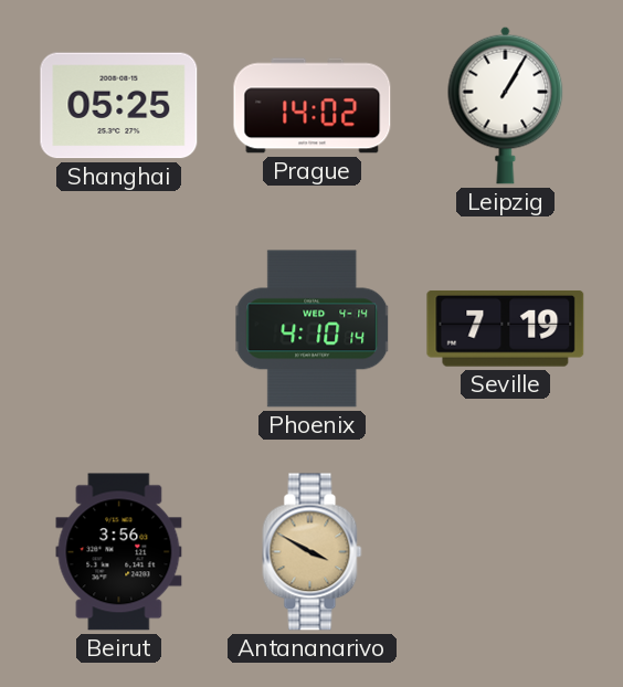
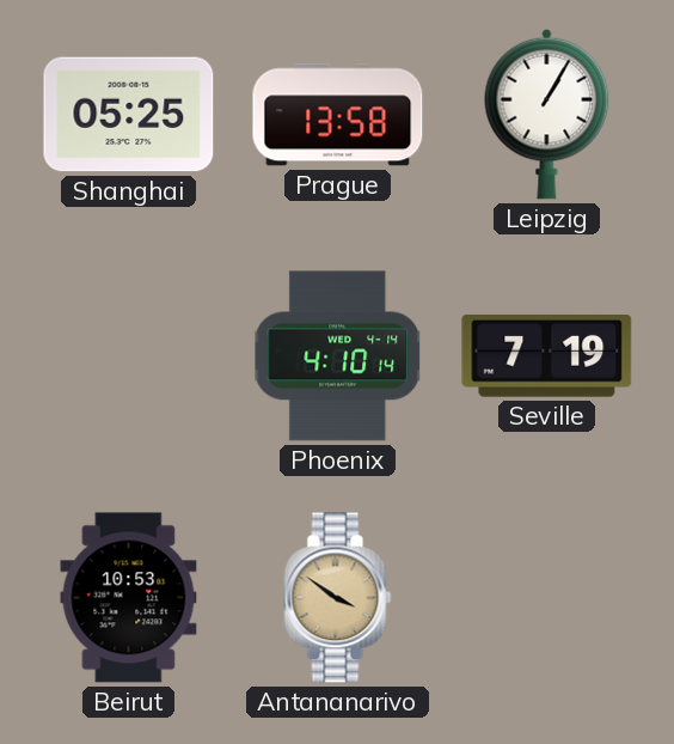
Prague: 14:02 -> 13:58 (338, 115)
Beirut: 3:56 -> 10:53 (129, 598)
Antananarivo: 3:50 -> 3:51 (338, 598)
